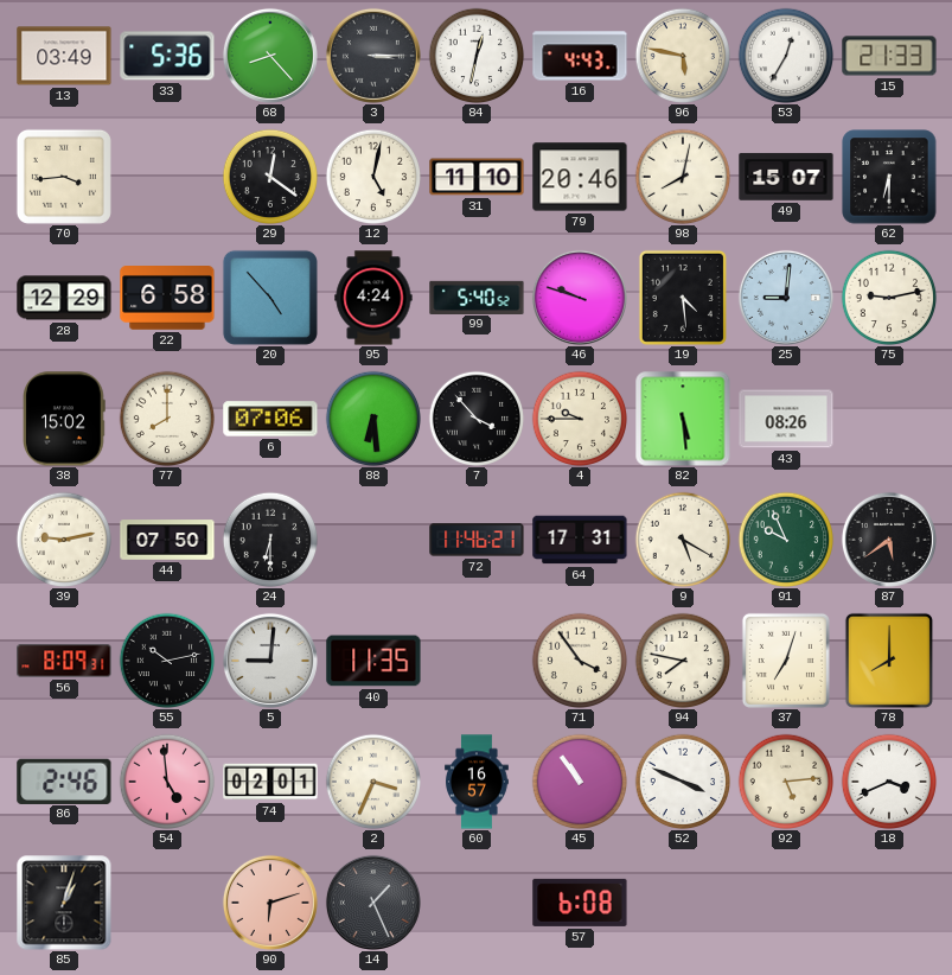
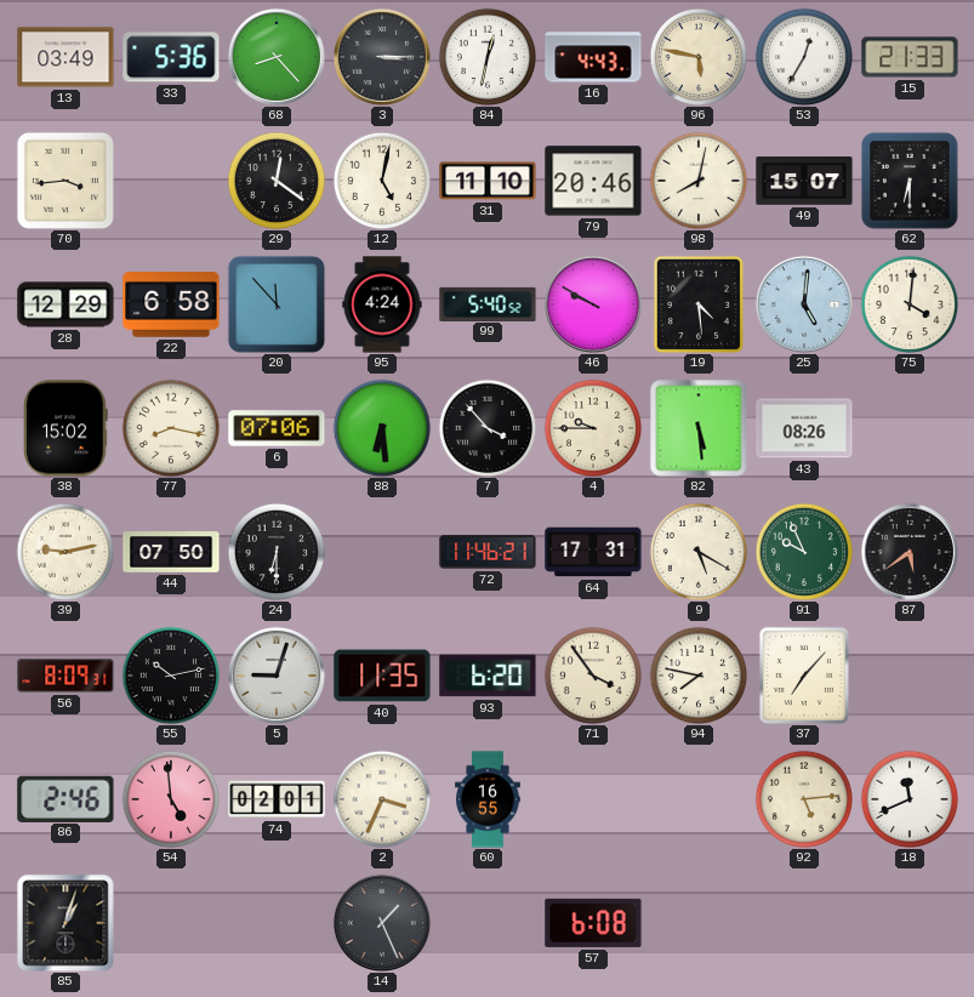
20: 4:53 -> 11:53 (277, 304)
46: 9:48 -> 9:50 (593, 304)
25: 9:01 -> 5:01 (804, 304)
75: 9:13 -> 4:01 (910, 304)
77: 8:00 -> 8:17 (171, 428)
5: 9:01 -> 9:03 (277, 676)
93: none -> 6:20 (488, 676)
37: 7:03 -> 7:07 (804, 676)
78: 8:00 -> none (889, 661)
60: 16:57 -> 16:55 (489, 799)
45: 10:54 -> none (580, 782)
52: 3:49 -> none (683, 782)
18: 3:41 -> 11:41 (910, 799)
90: 6:12 -> none (270, 903)
